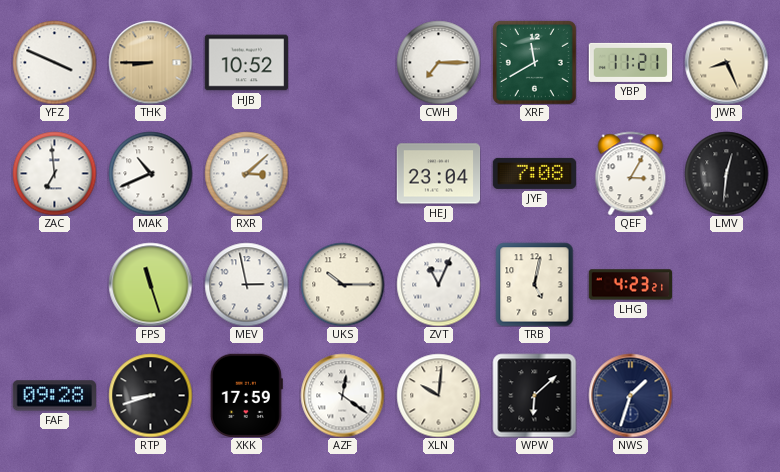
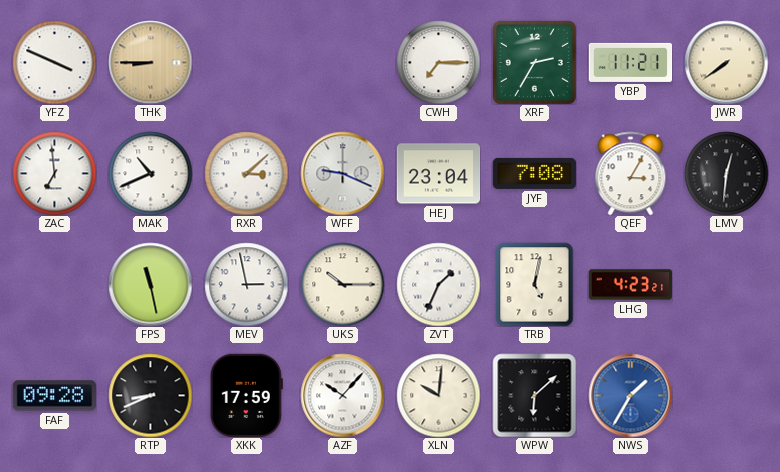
HJB: 10:52 -> none (246, 63)
XRF: 11:40 -> 2:35 (534, 62)
JWR: 8:26 -> 7:39 (726, 62)
WFF: none -> 9:19 (342, 173)
FPS: 11:27 -> 11:28 (150, 284)
ZVT: 11:04 -> 1:34 (438, 284)
RTP: 8:42 -> 8:41 (150, 395)
AZF: 12:21 -> 10:07 (342, 395)
NWS: 1:33 -> 1:35 (630, 395)
NWS dial: navy -> blue (630, 395)
